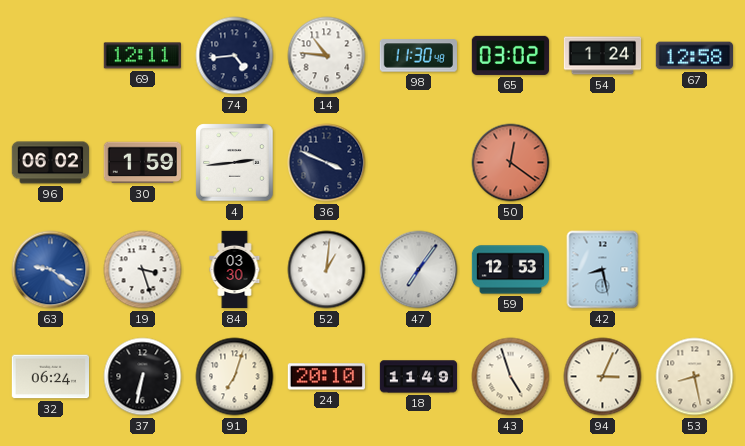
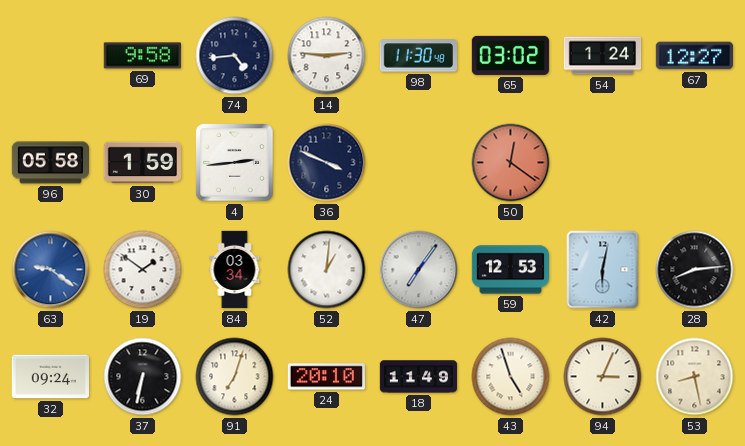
69: 12:11 -> 9:58 (142, 56)
14: 10:46 -> 2:46 (327, 56)
67: 12:58 -> 12:27 (694, 56)
96: 06:02 -> 05:58 (50, 163)
19: 3:27 -> 1:51 (143, 270)
84: 03:30 -> 03:34 (235, 270)
42: 8:28 -> 6:02 (603, 270)
28: none -> 8:14 (695, 270)
32: 06:24 -> 09:24 (50, 377)
